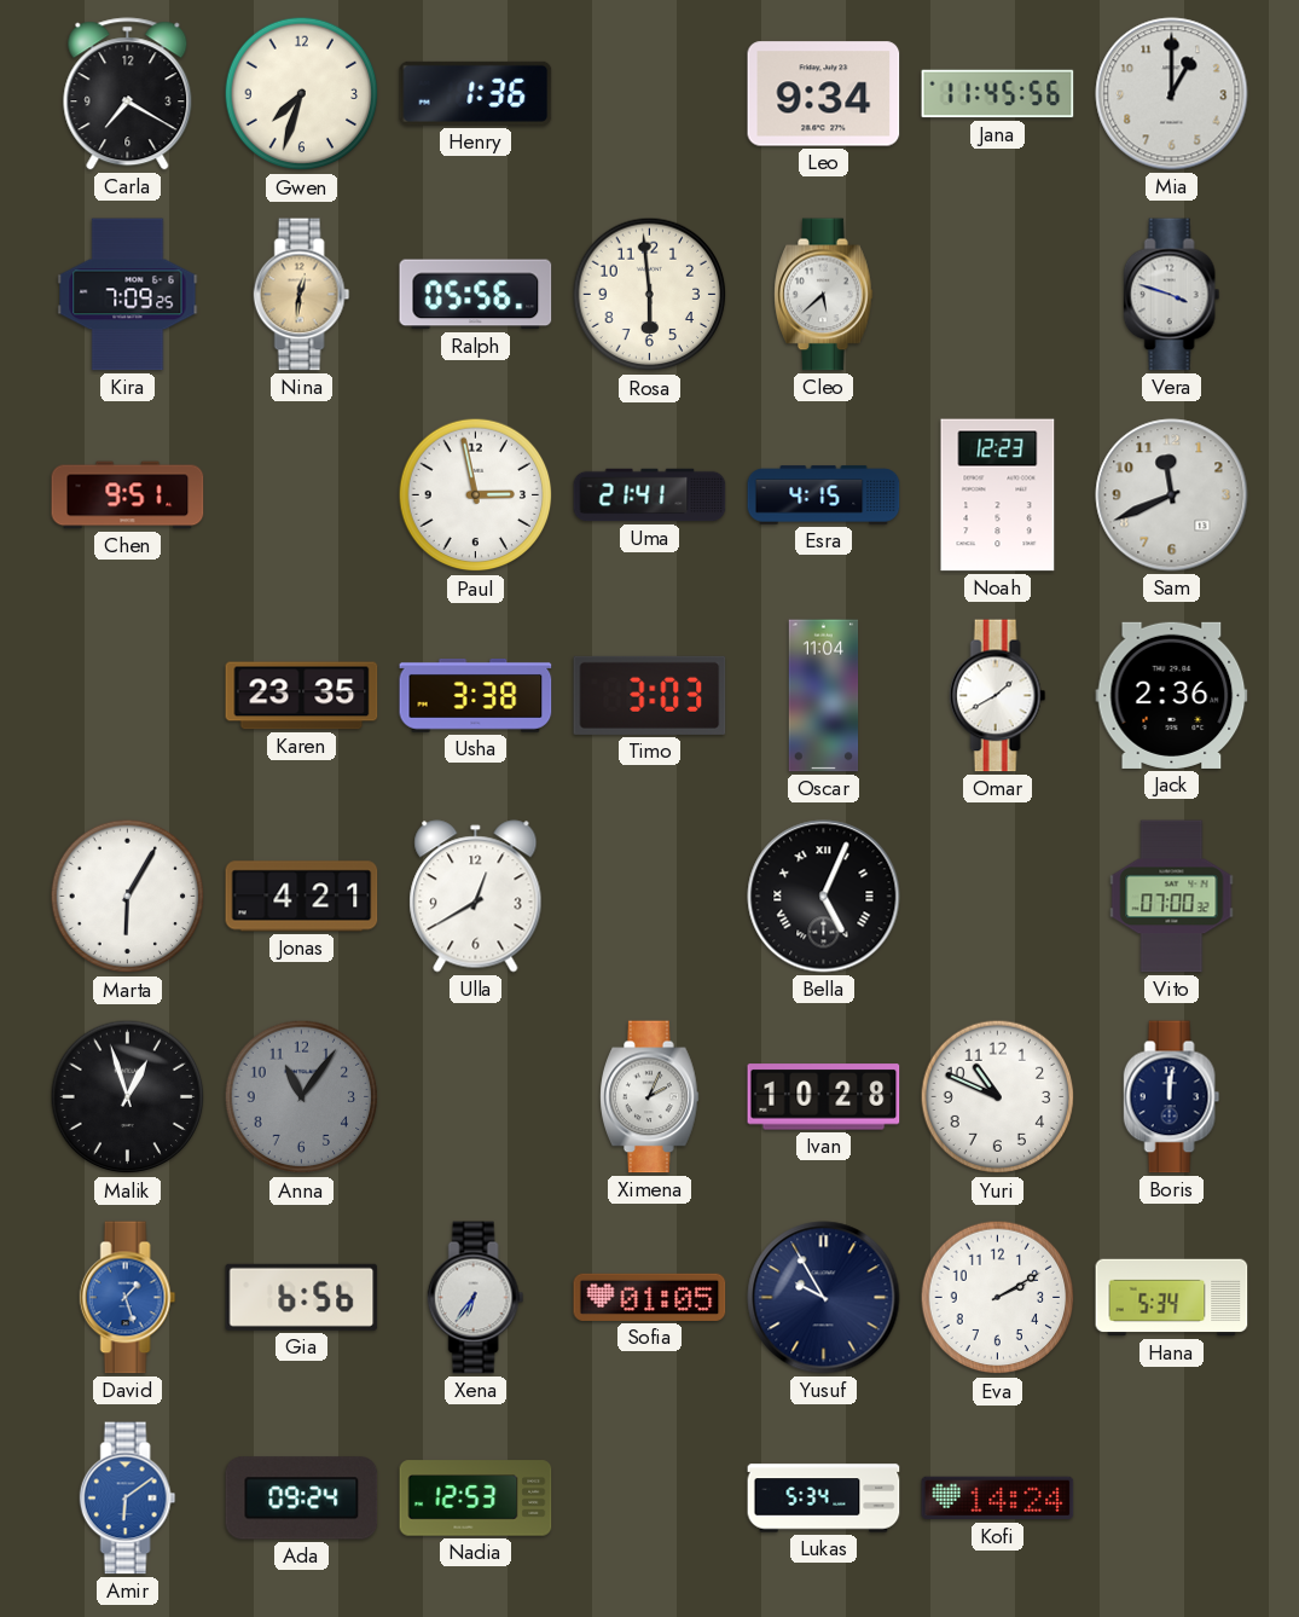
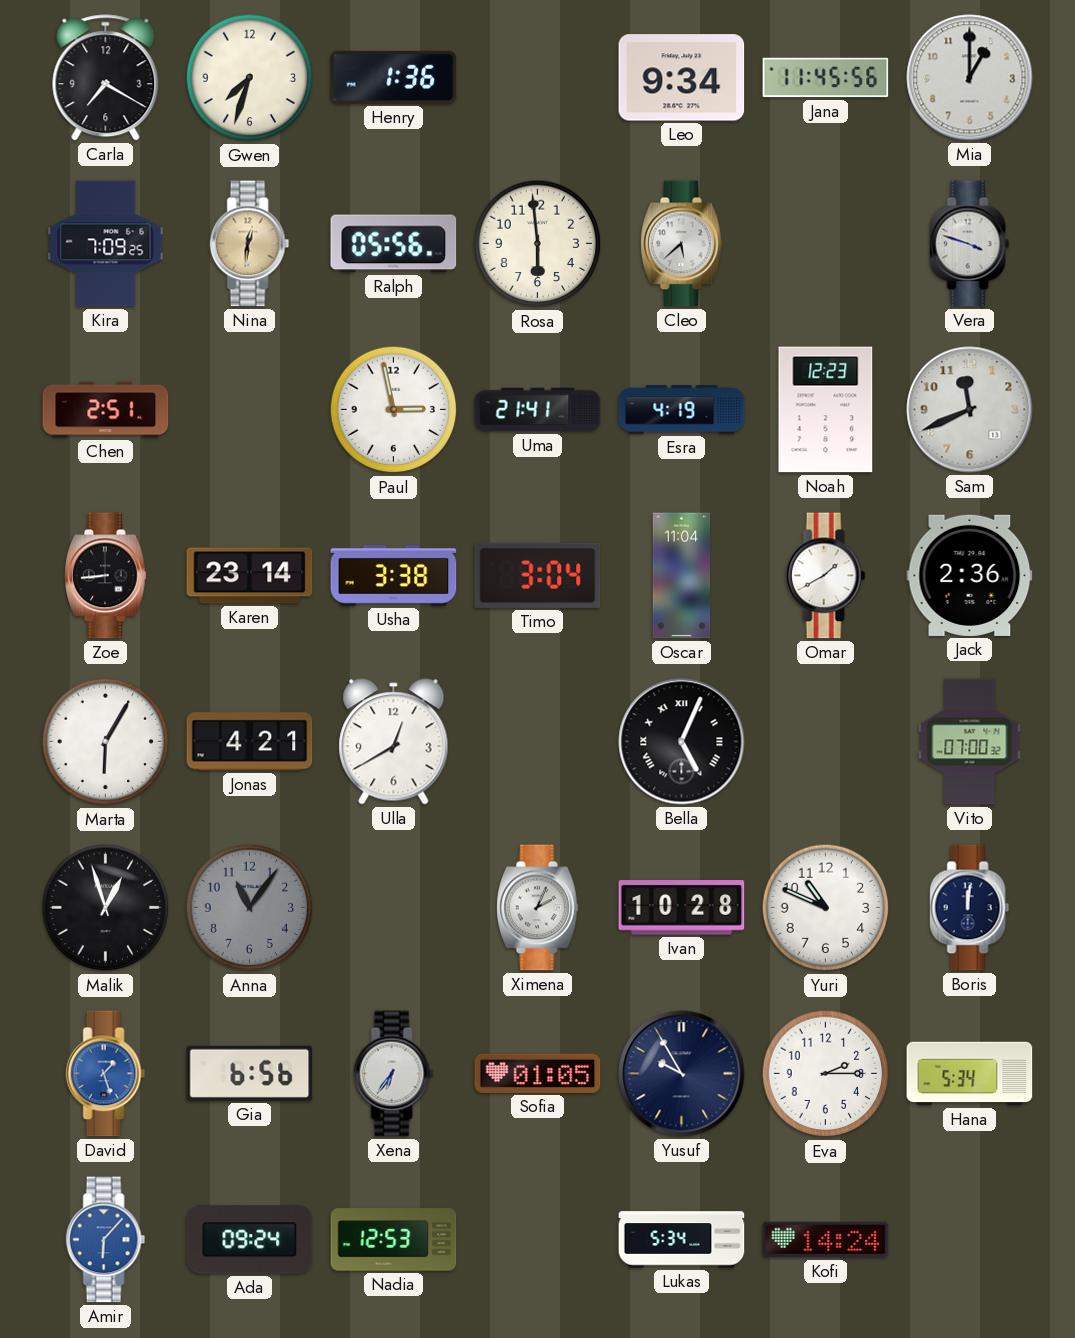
Chen: 9:51 -> 2:51 (106, 410)
Esra: 4:15 -> 4:19 (682, 410)
Zoe: none -> 8:44 (106, 576)
Karen: 23:35 -> 23:14 (250, 576)
Timo: 3:03 -> 3:04 (538, 575)
Eva: 2:10 -> 2:15 (826, 1074)
Amir: 6:09 -> 6:07 (106, 1240)
